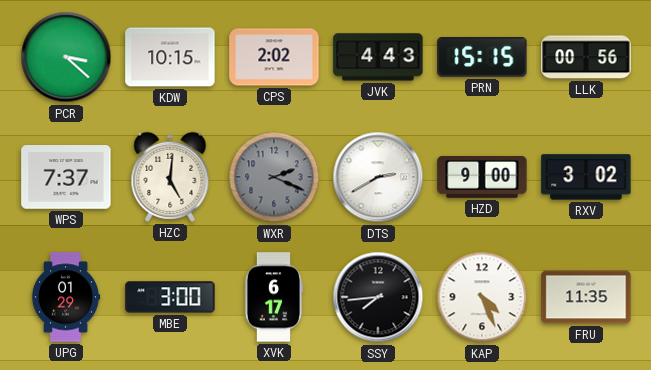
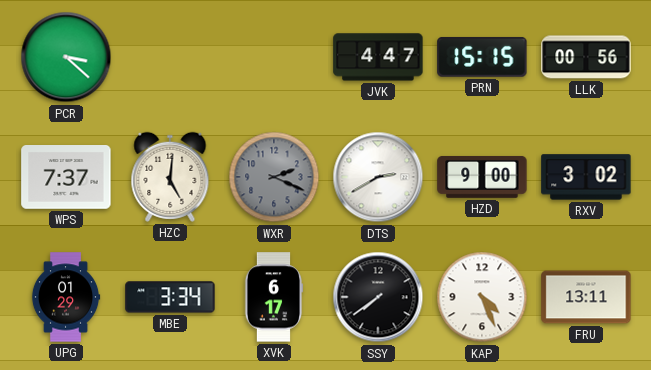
KDW: 10:15 -> none (170, 57)
CPS: 2:02 -> none (274, 57)
JVK: 4:43 -> 4:47 (378, 57)
MBE: 3:00 -> 3:34 (170, 297)
SSY: 7:44 -> 7:39 (378, 297)
FRU: 11:35 -> 13:11 (586, 297)
